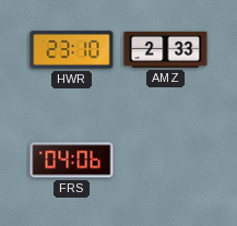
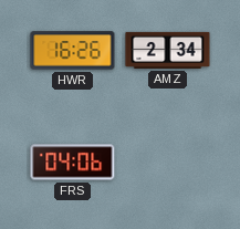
HWR: 23:10 -> 16:26 (73, 51)
AMZ: 2:33 -> 2:34 (168, 50)
